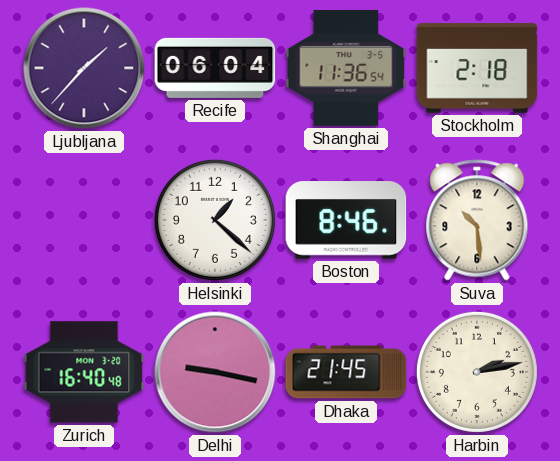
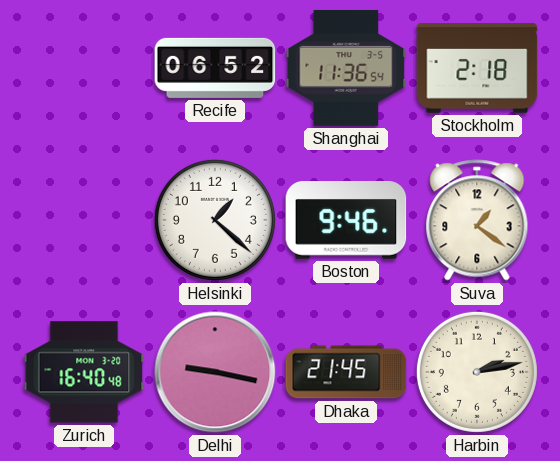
Ljubljana: 1:37 -> none (84, 68)
Recife: 06:04 -> 06:52 (215, 68)
Boston: 8:46 -> 9:46 (346, 220)
Suva: 10:29 -> 1:21 (477, 220)
